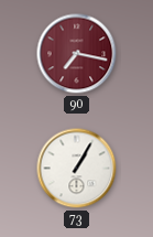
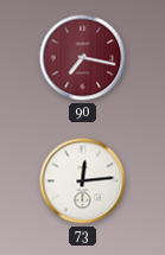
73: 1:05 -> 12:14 (83, 181)
